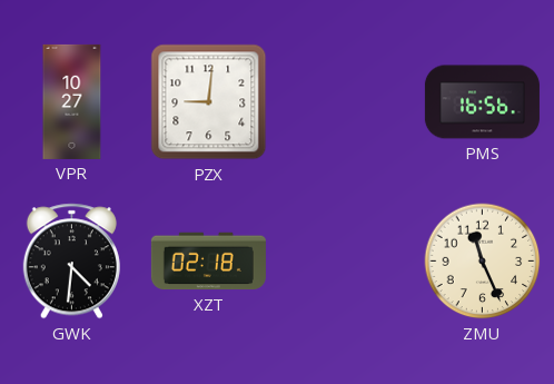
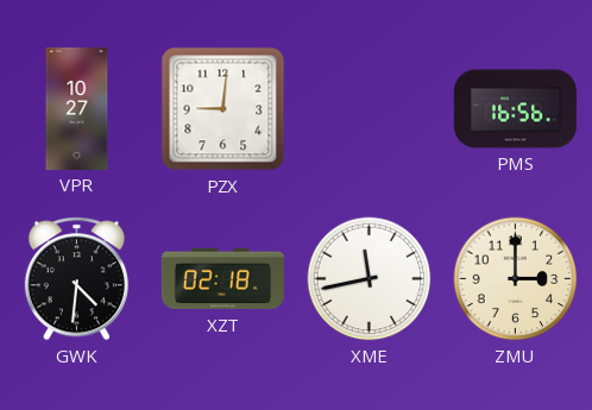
XME: none -> 11:43 (370, 279)
ZMU: 11:26 -> 3:00 (516, 279)
